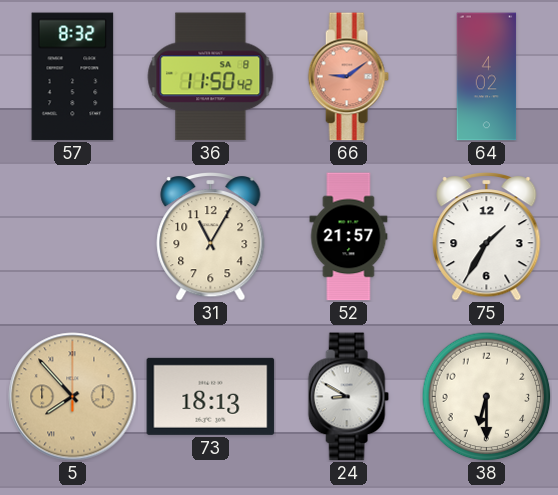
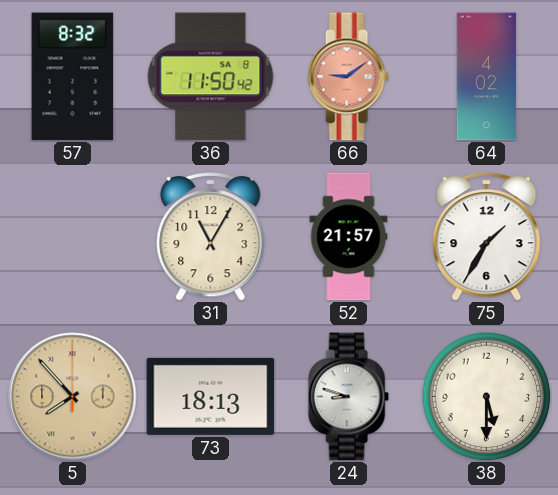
24: 8:50 -> 8:48 (348, 397)
38: 6:30 -> 5:30 (486, 396)
